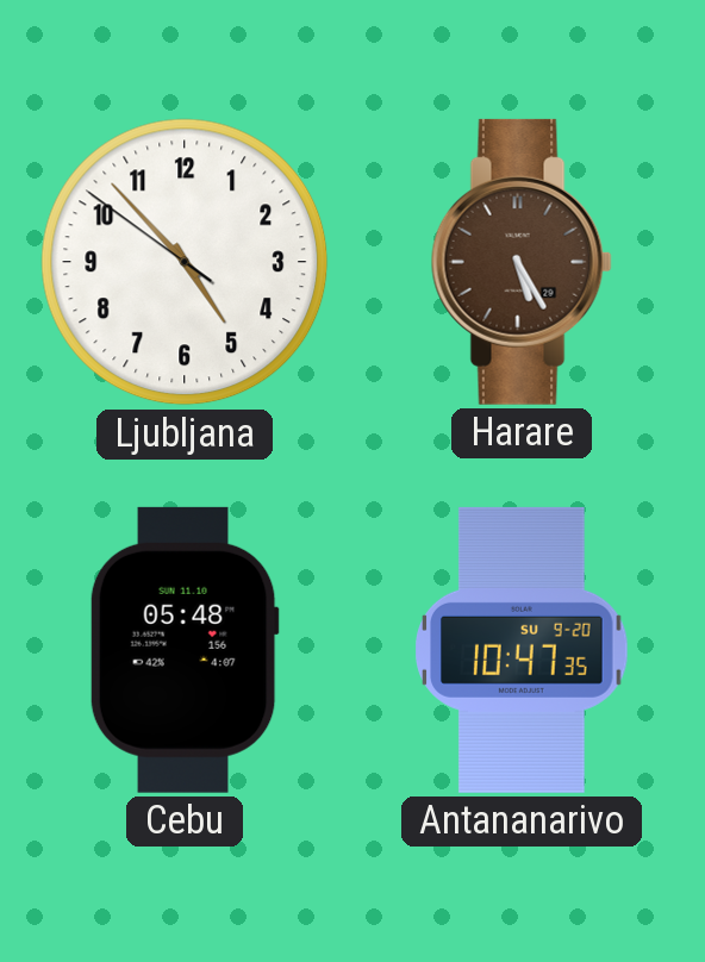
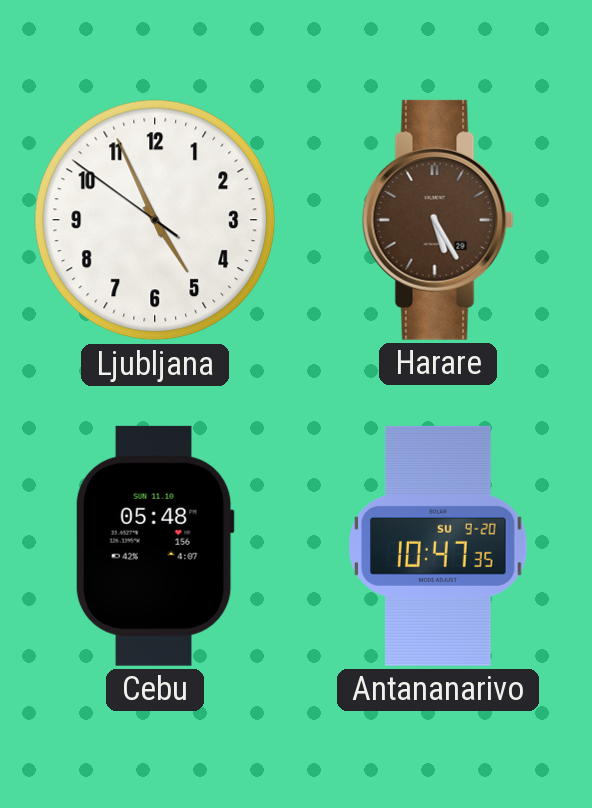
Ljubljana: 4:52 -> 4:55 (155, 220)
